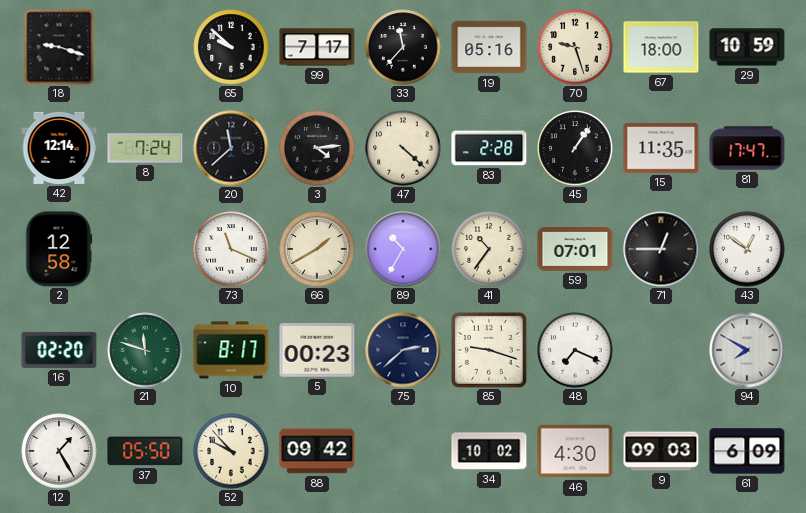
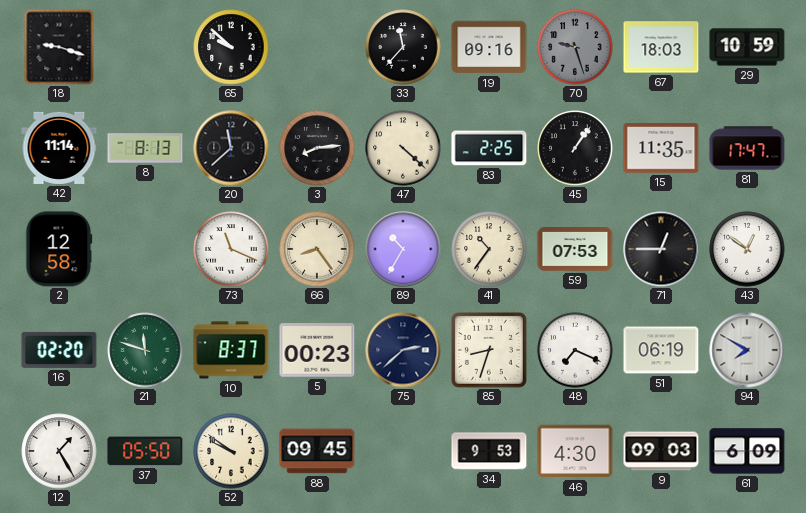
99: 7:17 -> none (317, 47)
19: 05:16 -> 09:16 (489, 47)
70 dial: cream -> grey (575, 47)
67: 18:00 -> 18:03 (661, 47)
42: 12:14 -> 11:14 (59, 148)
8: 7:24 -> 8:13 (145, 148)
3: 4:14 -> 8:14 (317, 148)
83: 2:28 -> 2:25 (489, 148)
66: 1:40 -> 8:24 (317, 249)
59: 07:01 -> 07:53 (575, 250)
10: 8:17 -> 8:37 (231, 350)
85: 9:18 -> 8:33 (489, 350)
51: none -> 06:19 (661, 350)
52: 9:53 -> 9:51 (231, 451)
88: 09:42 -> 09:45 (317, 451)
34: 10:02 -> 9:53 (489, 451)
